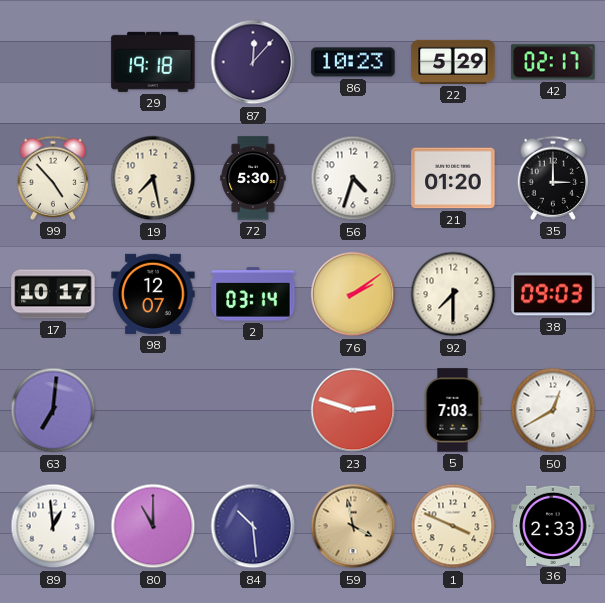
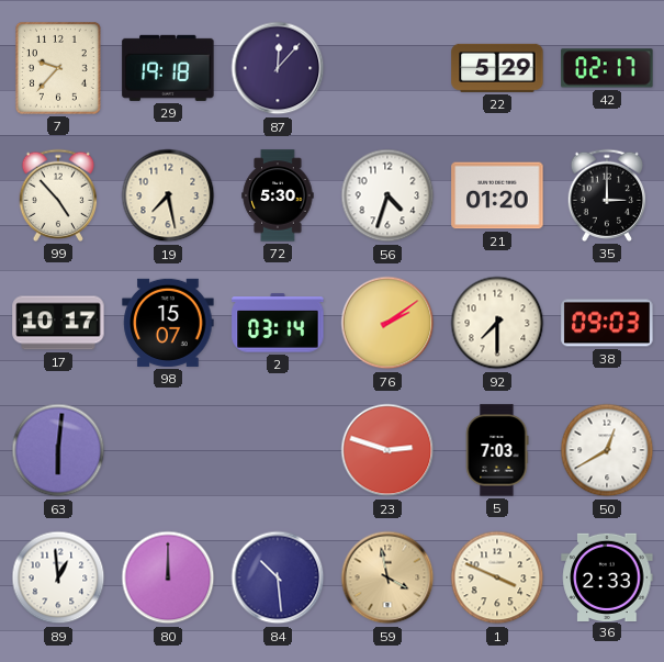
7: none -> 9:37 (58, 69)
86: 10:23 -> none (353, 62)
98: 12:07 -> 15:07 (168, 323)
63: 7:01 -> 6:01 (58, 450)
80: 11:00 -> 12:00 (168, 577)
